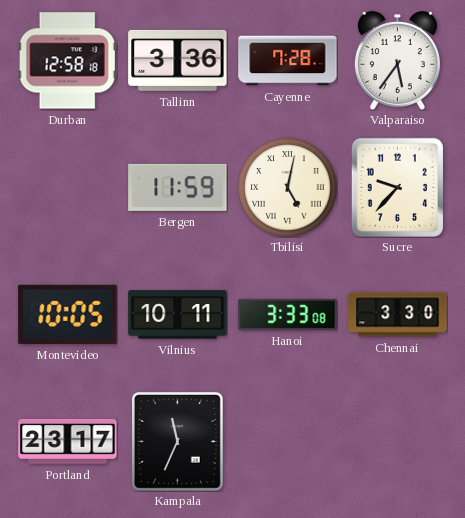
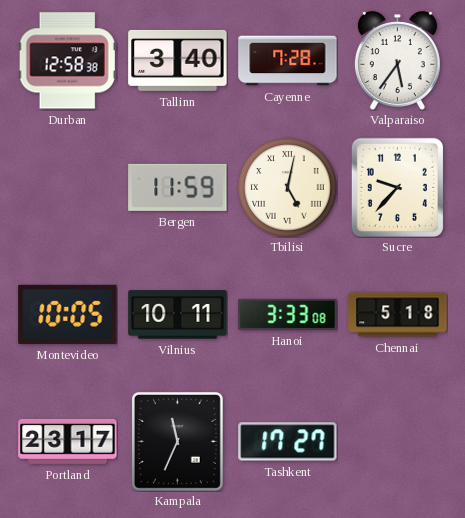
Durban: 12:58:18 -> 12:58:38 (67, 61)
Tallinn: 3:36 -> 3:40 (178, 60)
Chennai: 3:30 -> 5:18 (398, 315)
Tashkent: none -> 17:27 (288, 442)
